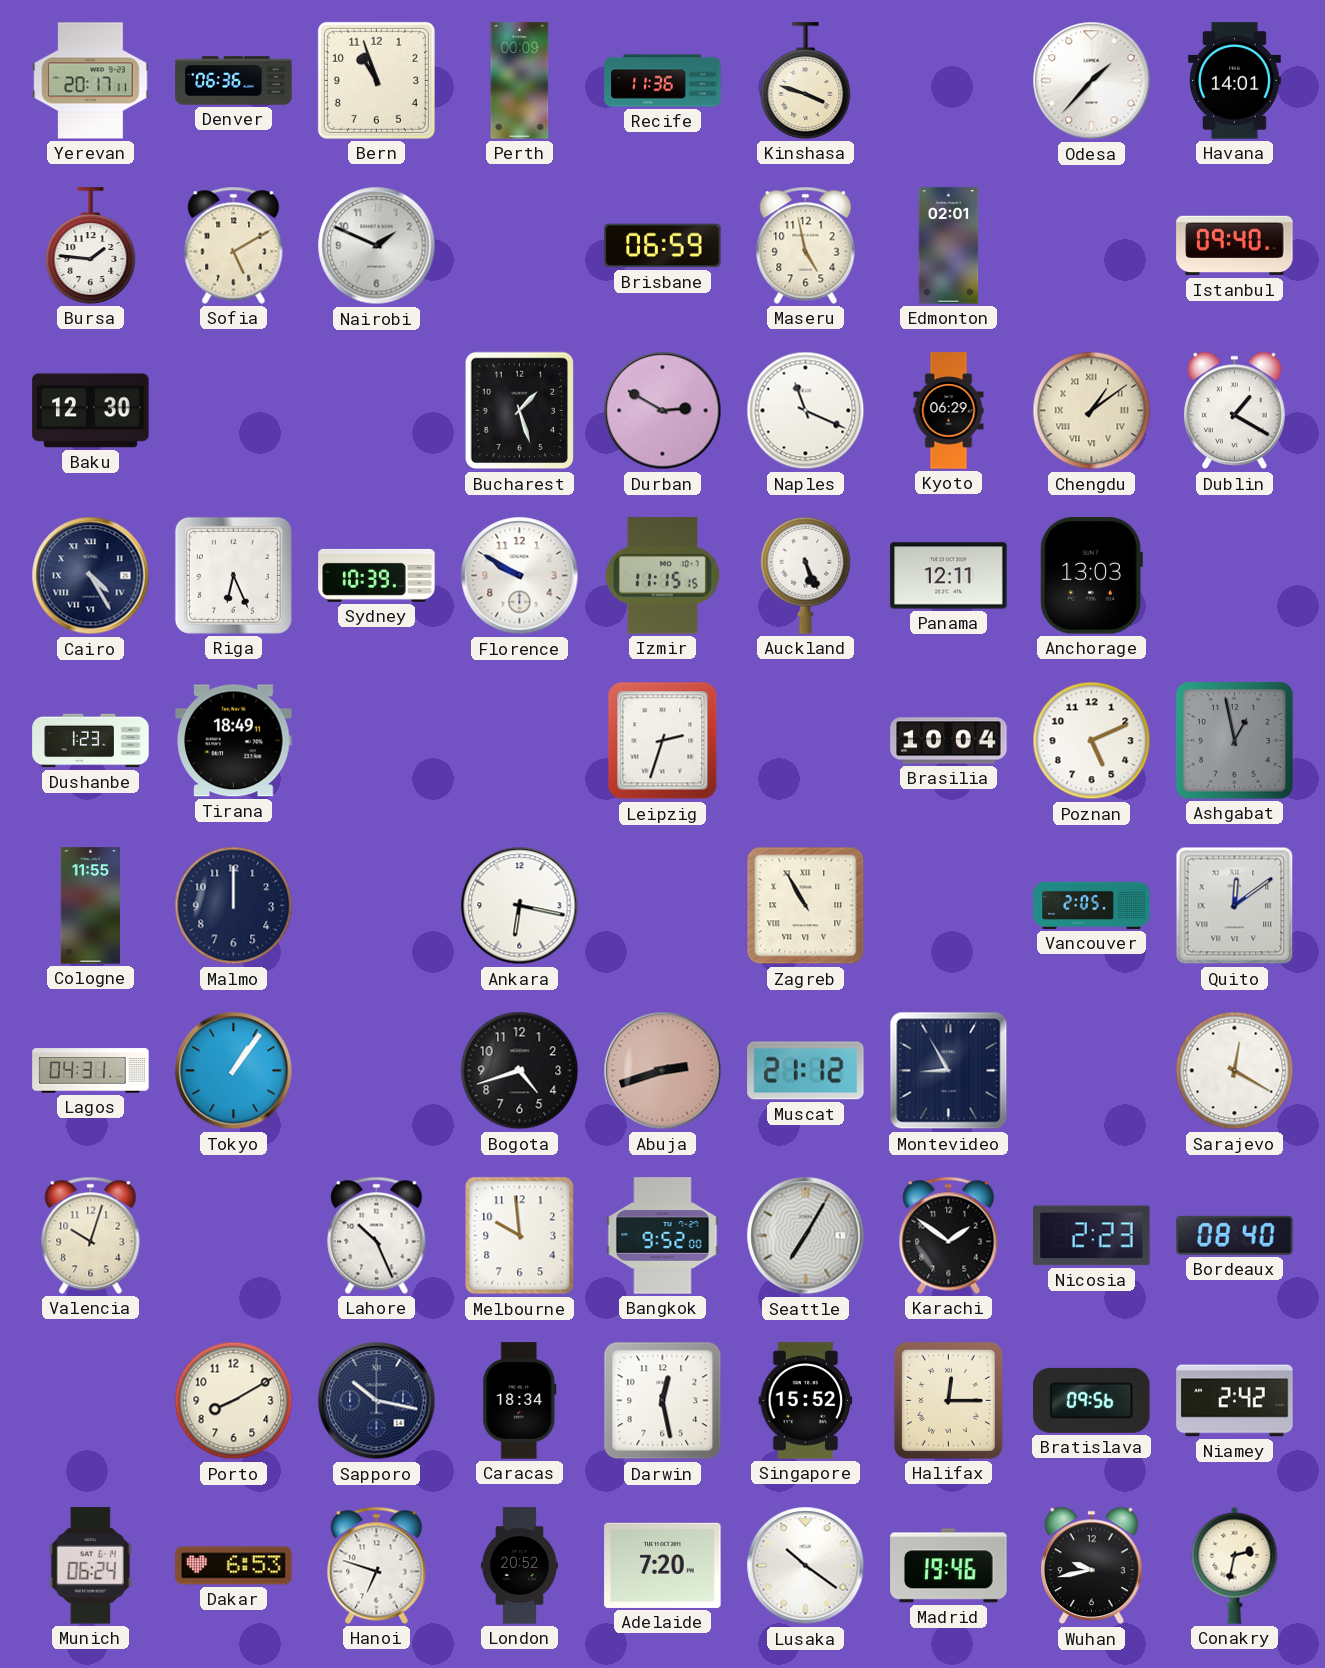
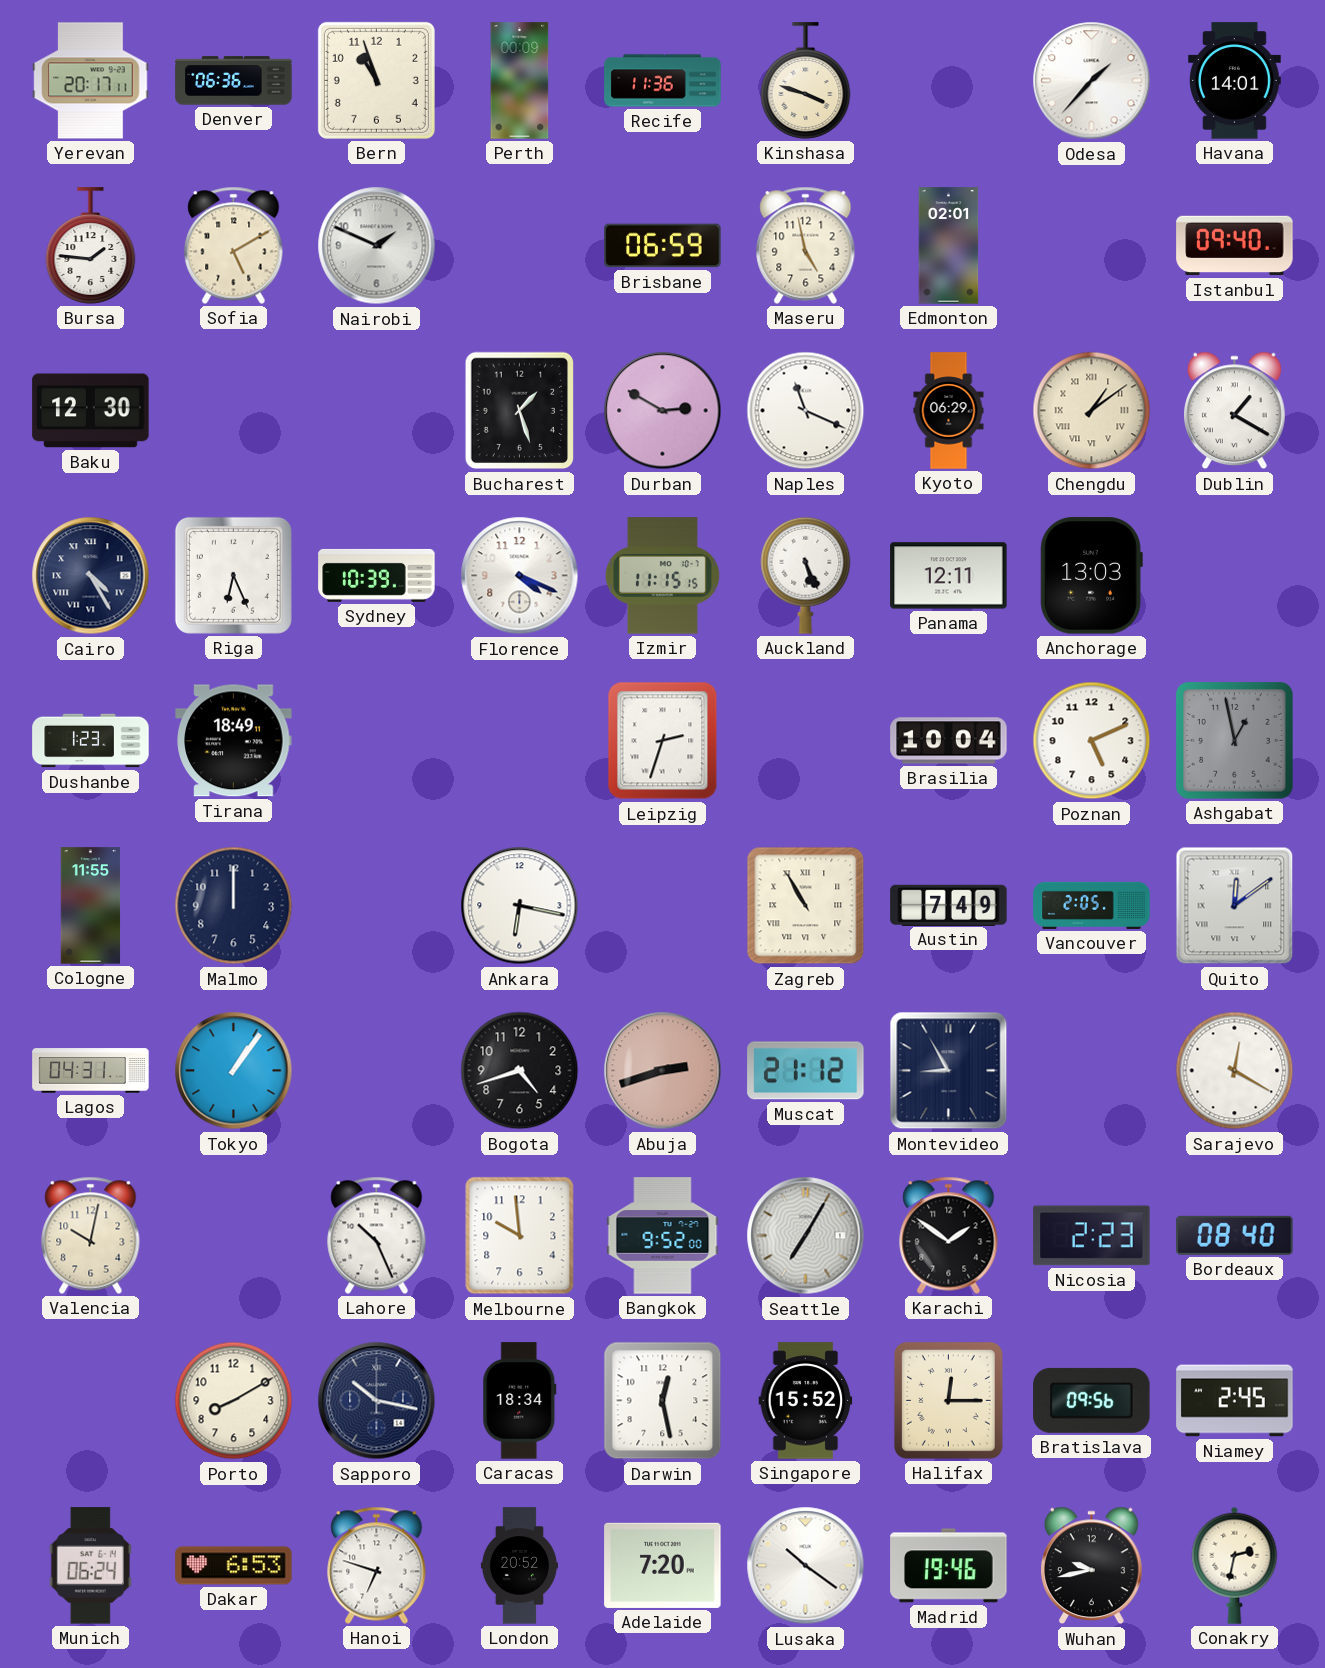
Florence: 9:50 -> 4:19 (520, 576)
Austin: none -> 7:49 (949, 905)
Valencia: 10:03 -> 10:02 (91, 1235)
Niamey: 2:42 -> 2:45 (1235, 1401)
